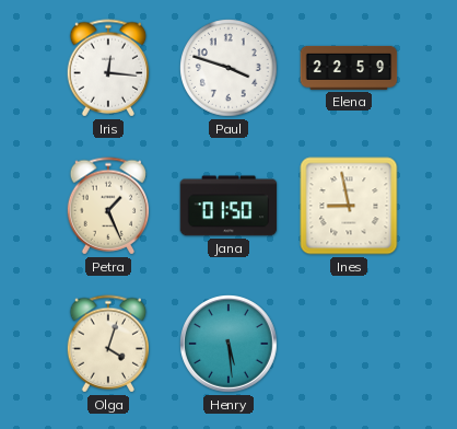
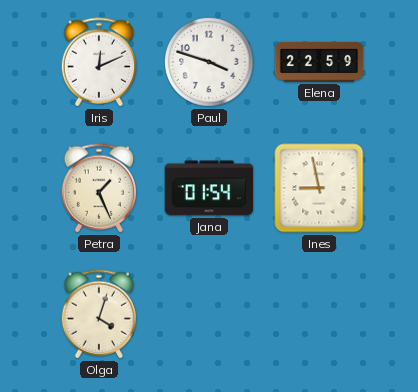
Iris: 12:16 -> 12:11 (99, 62)
Jana: 01:50 -> 01:54 (209, 188)
Henry: 5:29 -> none (228, 344)
